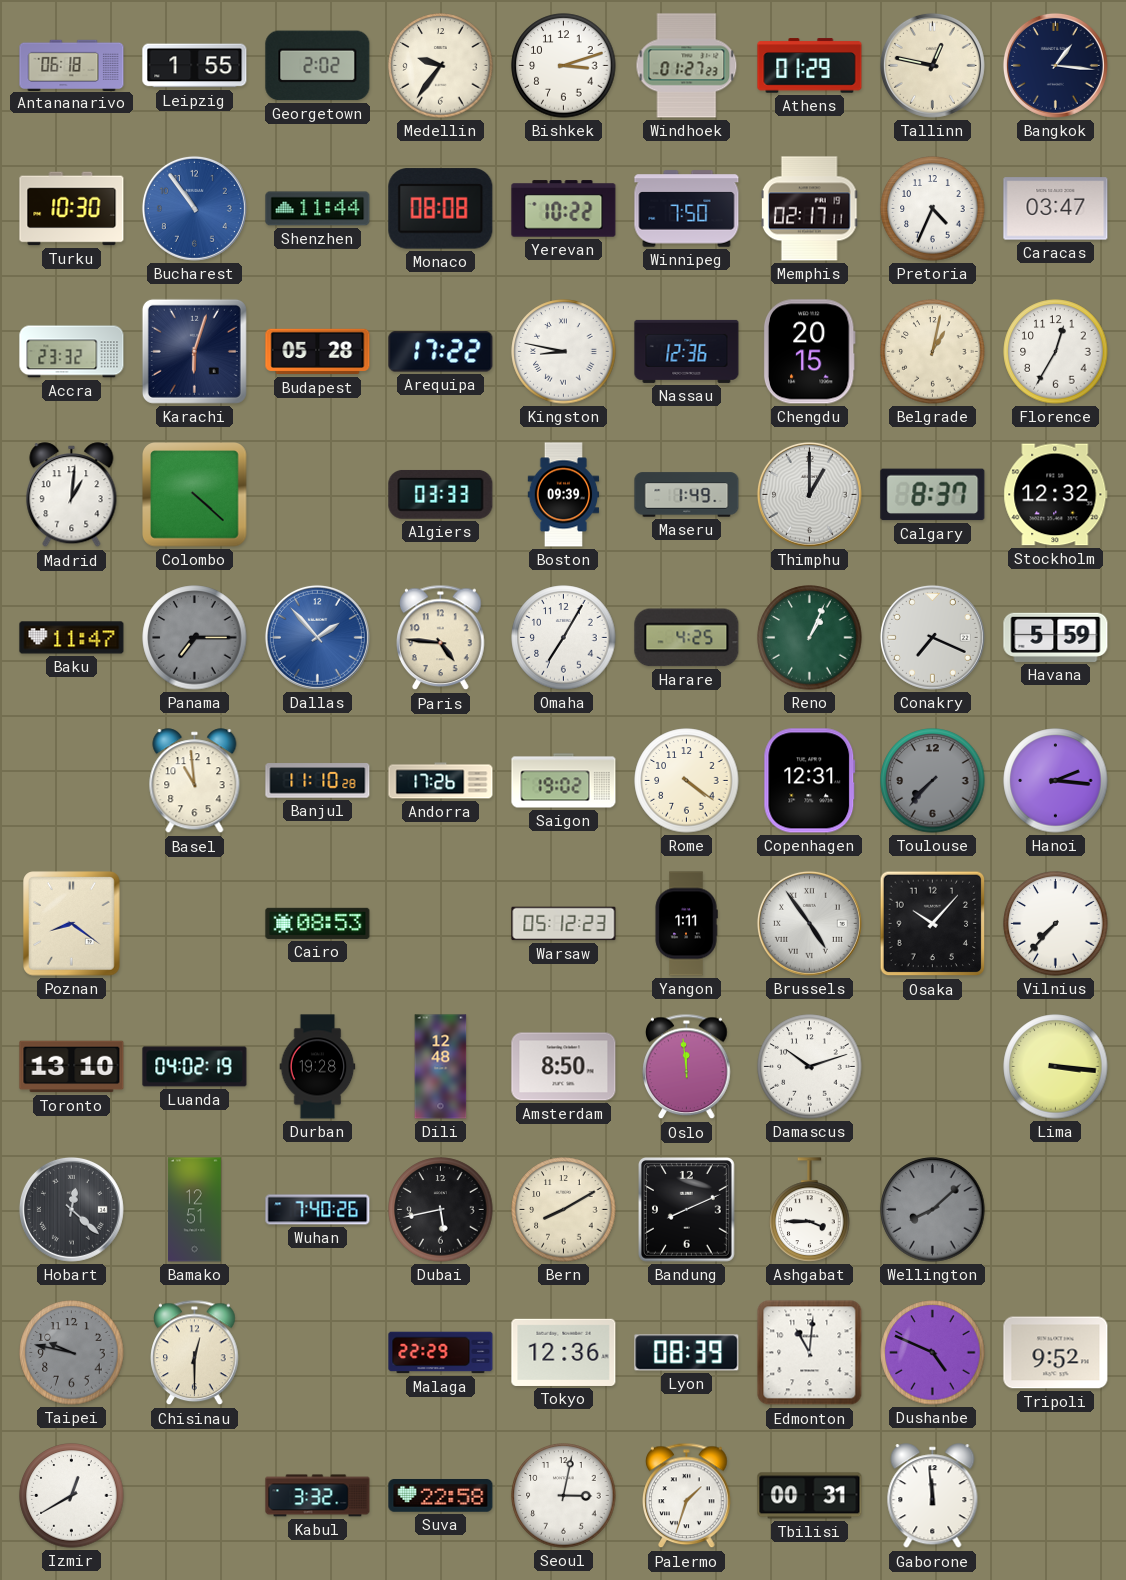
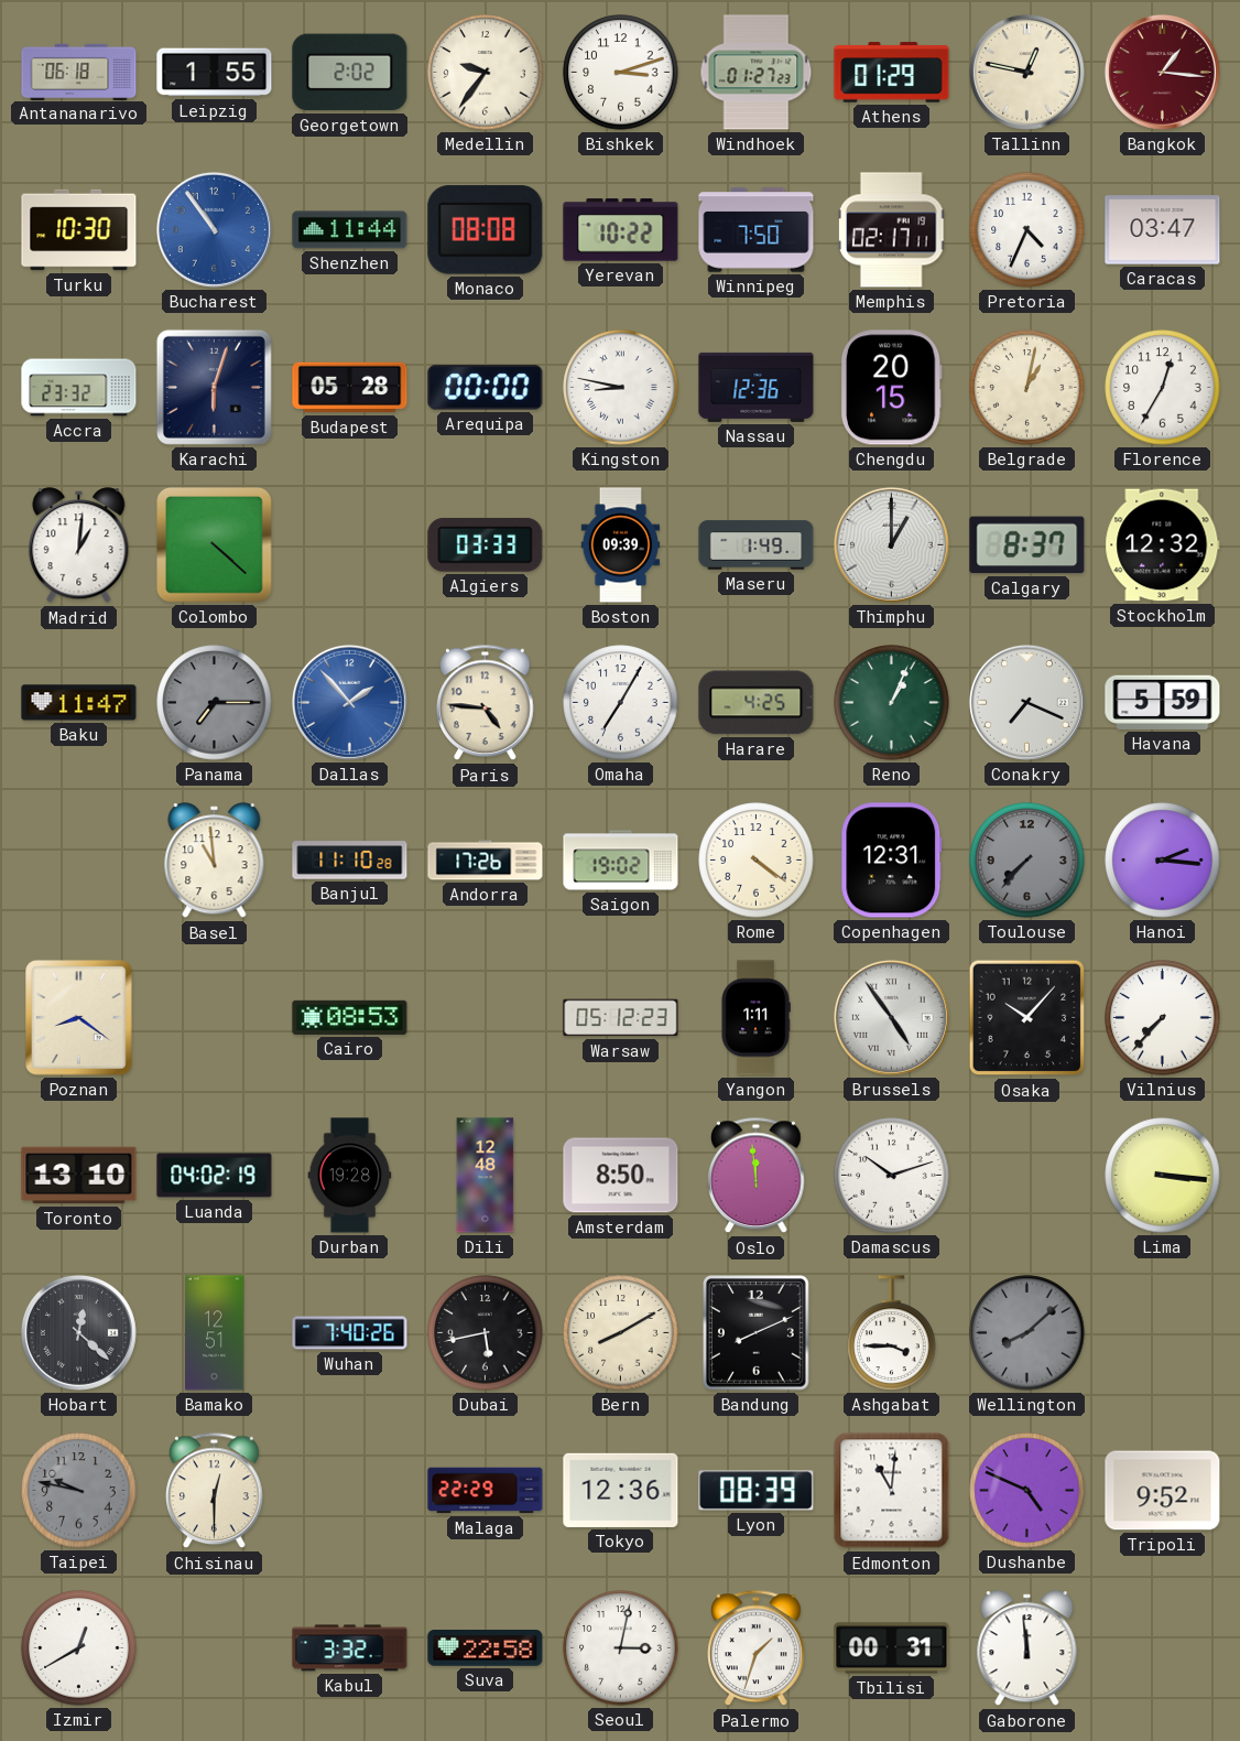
Bangkok dial: navy -> burgundy (1162, 72)
Arequipa: 17:22 -> 00:00 (486, 388)
